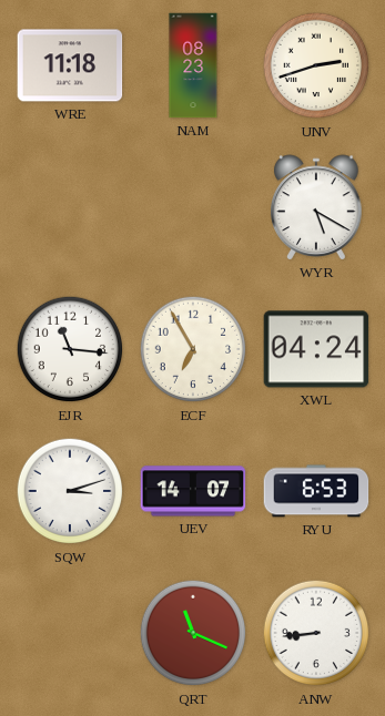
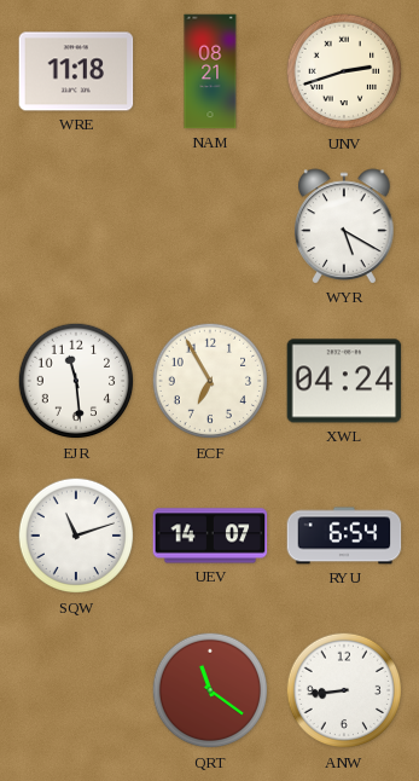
NAM: 08:23 -> 08:21 (210, 71)
EJR: 11:16 -> 11:29 (76, 381)
SQW: 3:12 -> 11:12 (76, 536)
RYU: 6:53 -> 6:54 (344, 536)
QRT: 11:19 -> 11:21 (210, 690)
